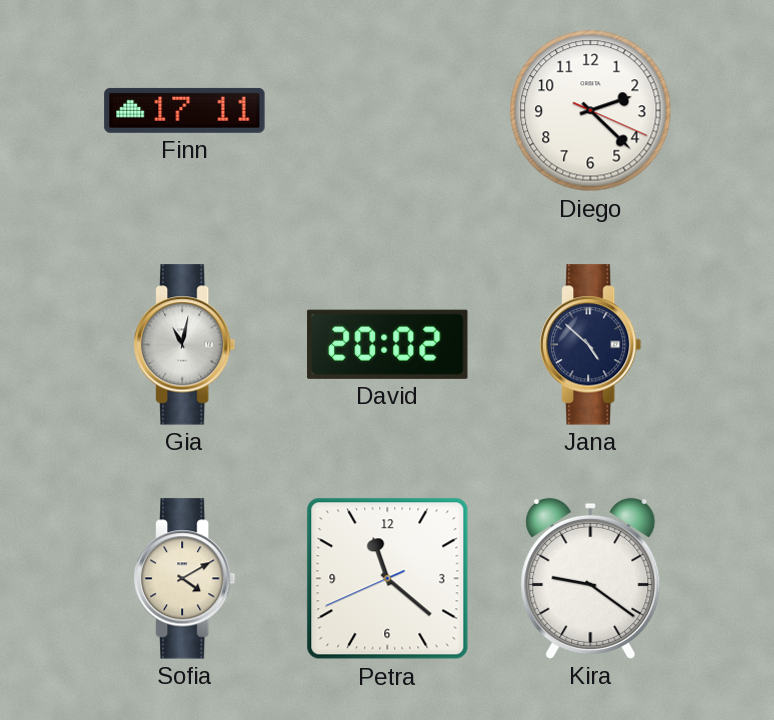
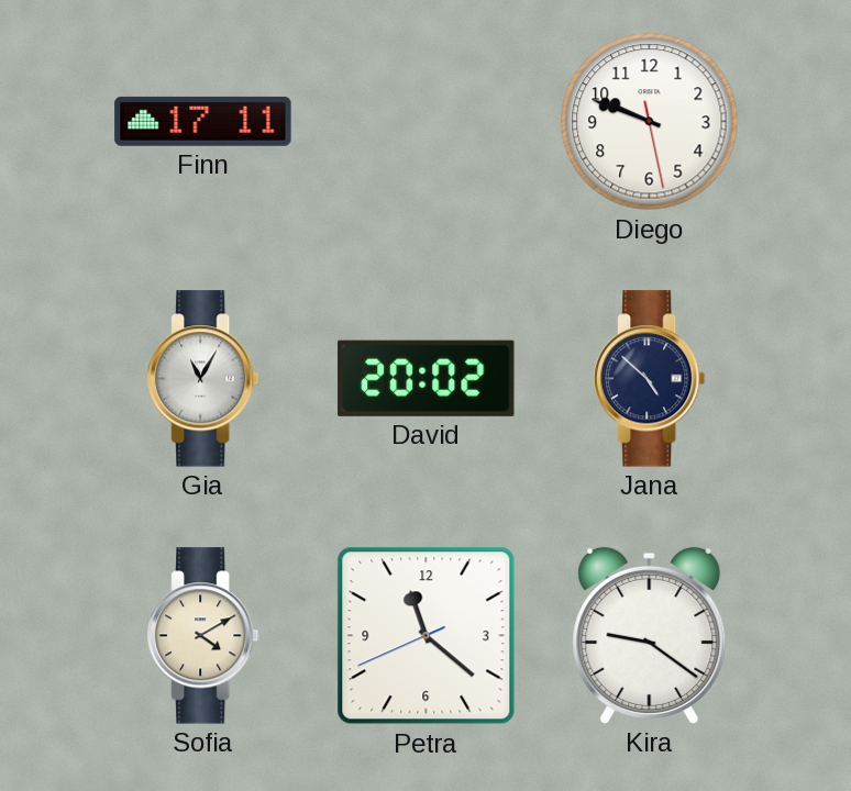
Diego: 2:22 -> 9:48 (650, 122)
Gia: 11:02 -> 11:05 (203, 379)
